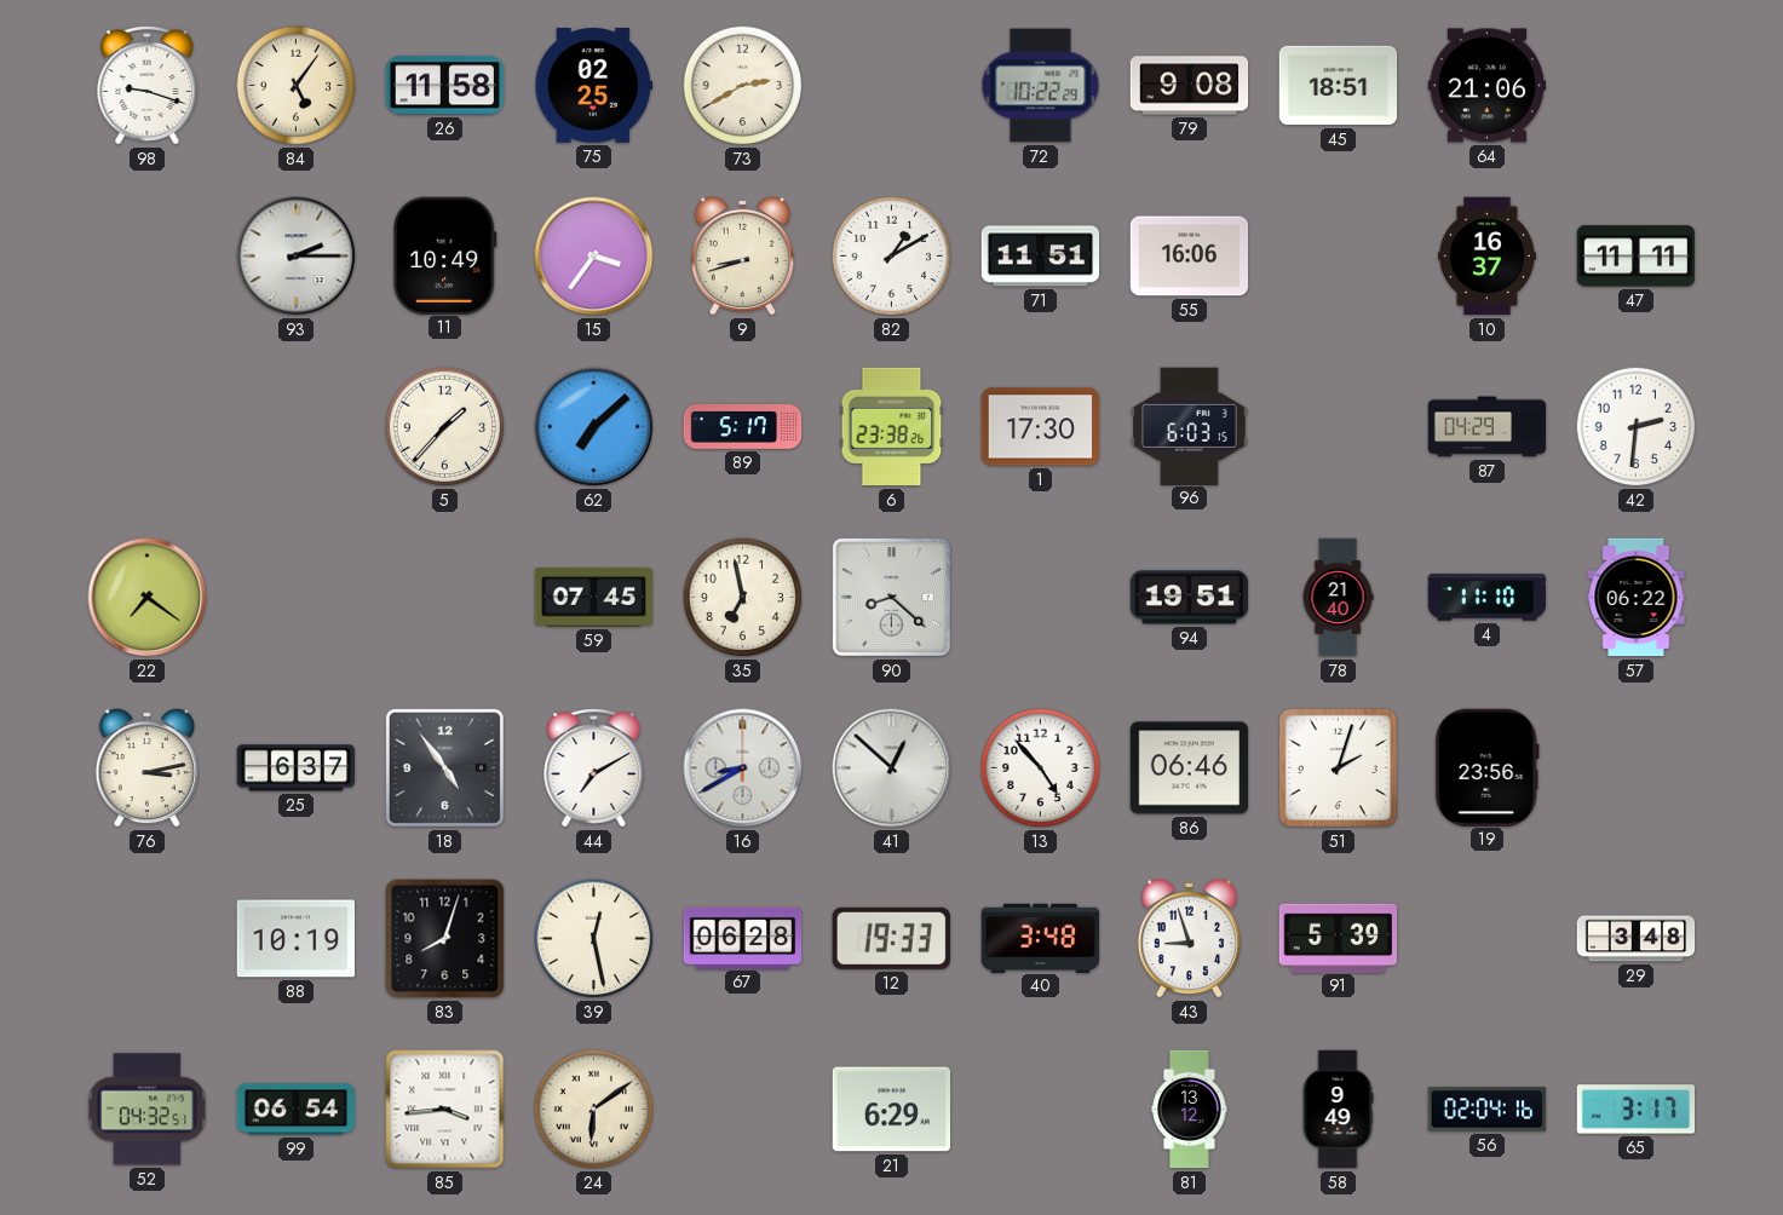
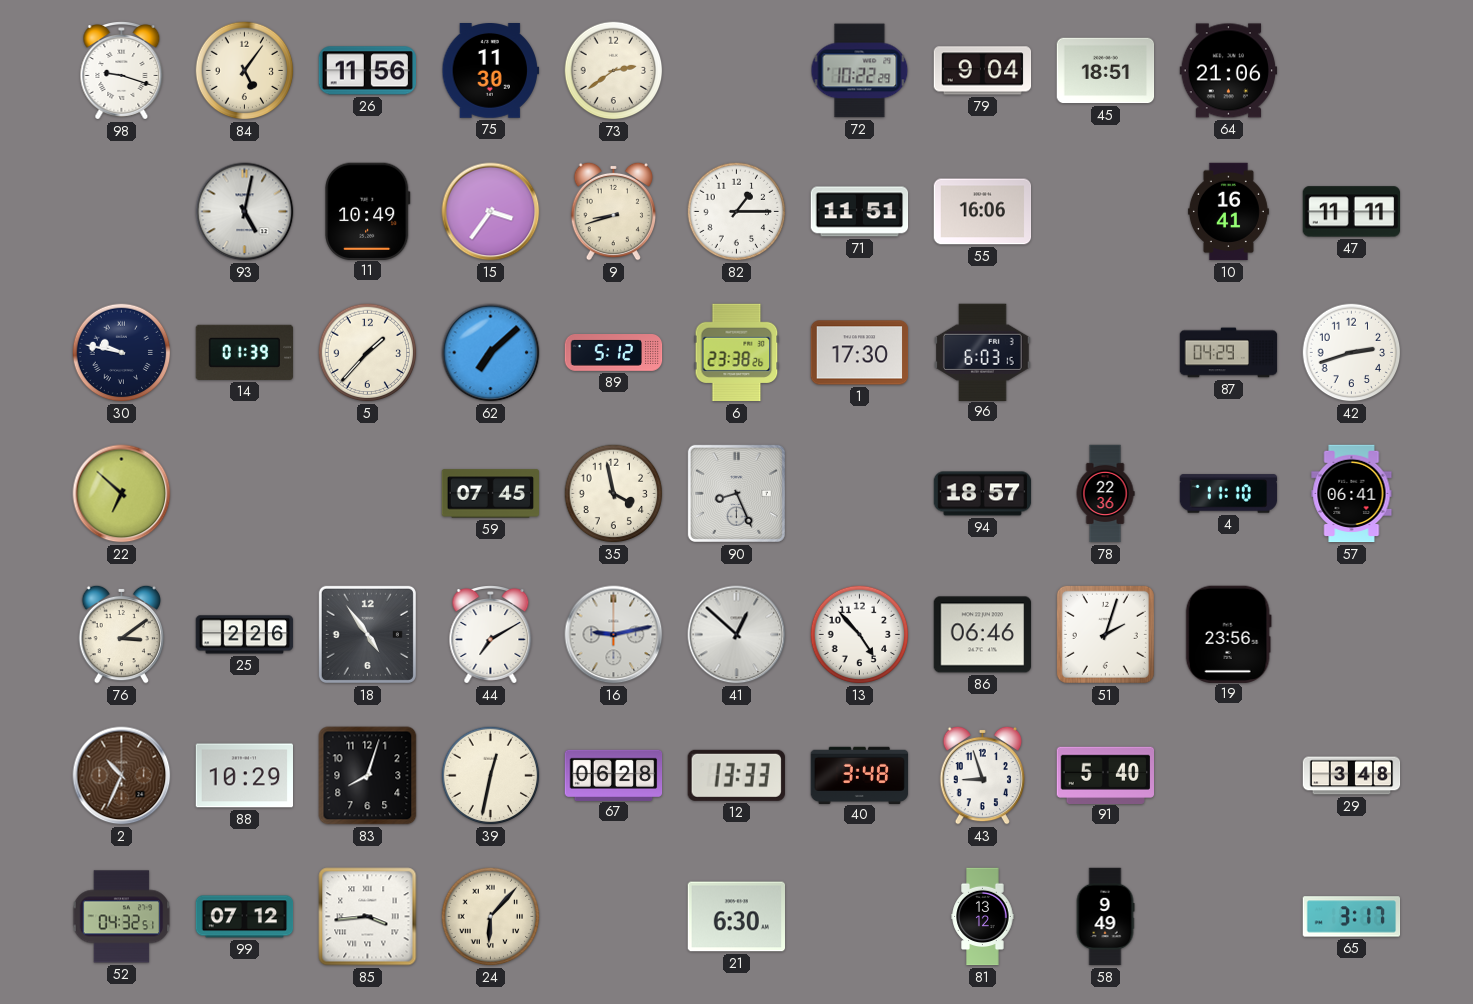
26: 11:58 -> 11:56 (367, 71)
75: 02:25 -> 11:30 (491, 71)
73: 2:40 -> 2:39 (614, 71)
79: 9:08 -> 9:04 (983, 71)
93: 2:15 -> 5:02 (245, 212)
82: 1:10 -> 1:15 (737, 212)
10: 16:37 -> 16:41 (1228, 212)
30: none -> 9:47 (122, 353)
14: none -> 01:39 (245, 352)
89: 5:17 -> 5:12 (614, 353)
42: 2:31 -> 2:42 (1352, 353)
22: 7:21 -> 6:52 (122, 494)
35: 6:58 -> 3:58 (614, 494)
90: 8:22 -> 8:26 (736, 493)
94: 19:51 -> 18:57 (983, 494)
78: 21:40 -> 22:36 (1105, 494)
57: 06:22 -> 06:41 (1352, 494)
76: 3:13 -> 3:09 (121, 634)
25: 6:37 -> 2:26 (245, 635)
16: 8:40 -> 9:13 (614, 635)
2: none -> 10:34 (122, 776)
88: 10:19 -> 10:29 (245, 776)
39: 12:28 -> 12:32 (491, 776)
12: 19:33 -> 13:33 (736, 775)
91: 5:39 -> 5:40 (1106, 775)
99: 06:54 -> 07:12 (245, 917)
24: 6:09 -> 6:07 (491, 917)
21: 6:29 -> 6:30 (737, 917)
56: 02:04 -> none (1488, 1110)
